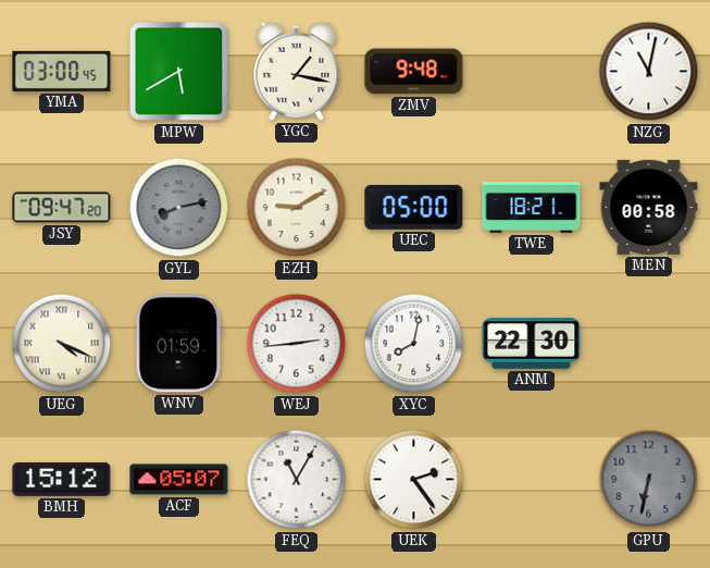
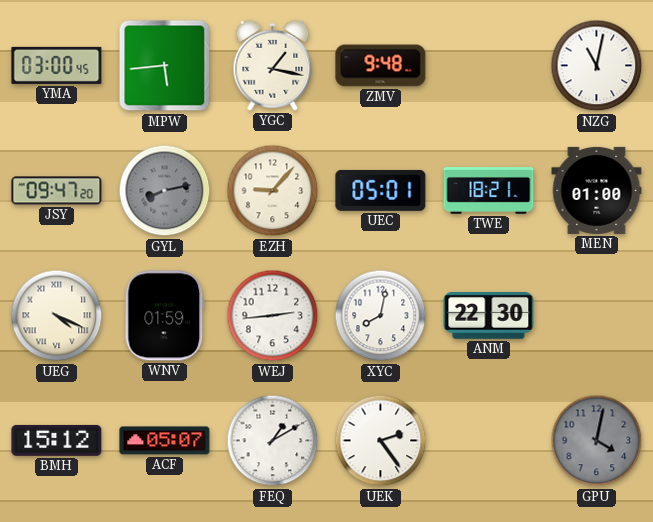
MPW: 5:40 -> 5:44 (165, 66)
EZH: 9:10 -> 9:07 (273, 191)
UEC: 05:00 -> 05:01 (381, 190)
MEN: 00:58 -> 01:00 (597, 190)
FEQ: 11:05 -> 1:10 (273, 441)
GPU: 6:32 -> 4:02 (597, 441)
